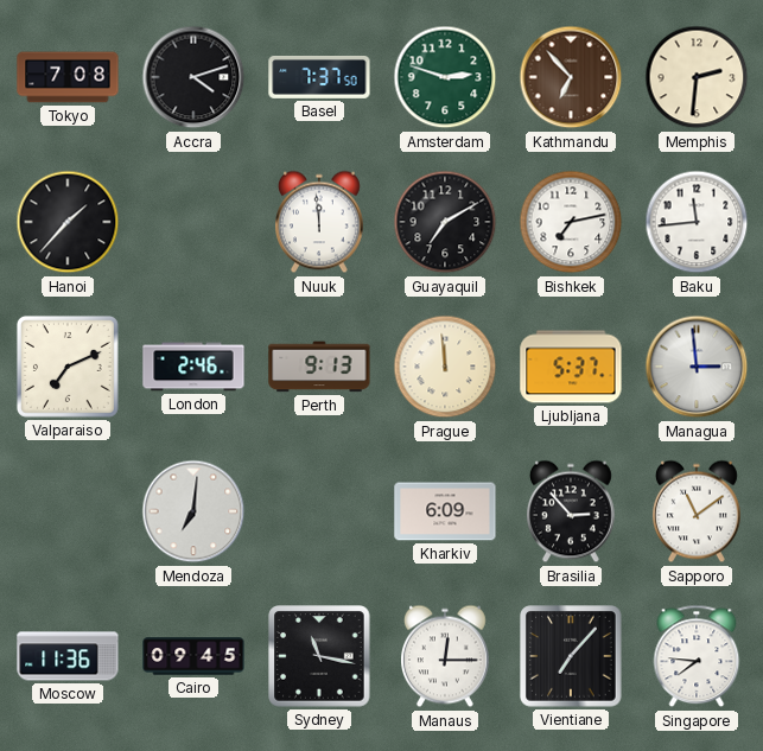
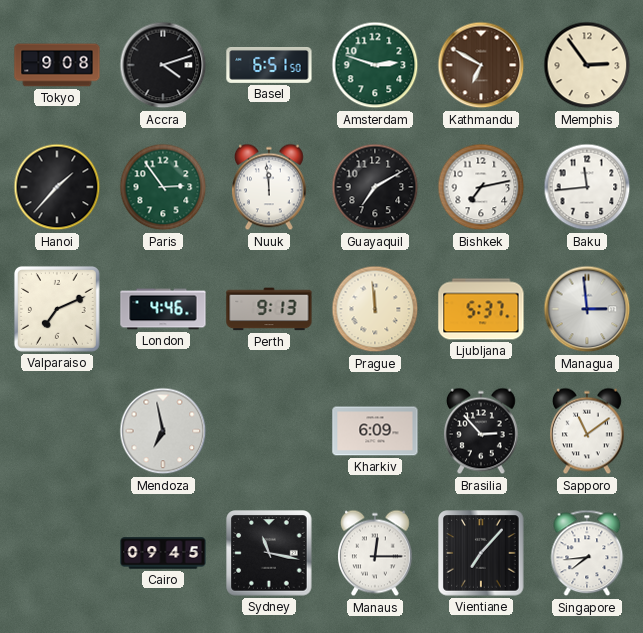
Tokyo: 7:08 -> 9:08 (57, 65)
Basel: 7:37 -> 6:51 (269, 66)
Kathmandu: 6:53 -> 6:50 (481, 65)
Memphis: 2:31 -> 2:54 (587, 65)
Paris: none -> 2:54 (163, 187)
London: 2:46 -> 4:46 (163, 309)
Mendoza: 7:01 -> 6:58 (163, 431)
Moscow: 11:36 -> none (68, 656)
Singapore: 7:46 -> 7:44 (587, 553)
